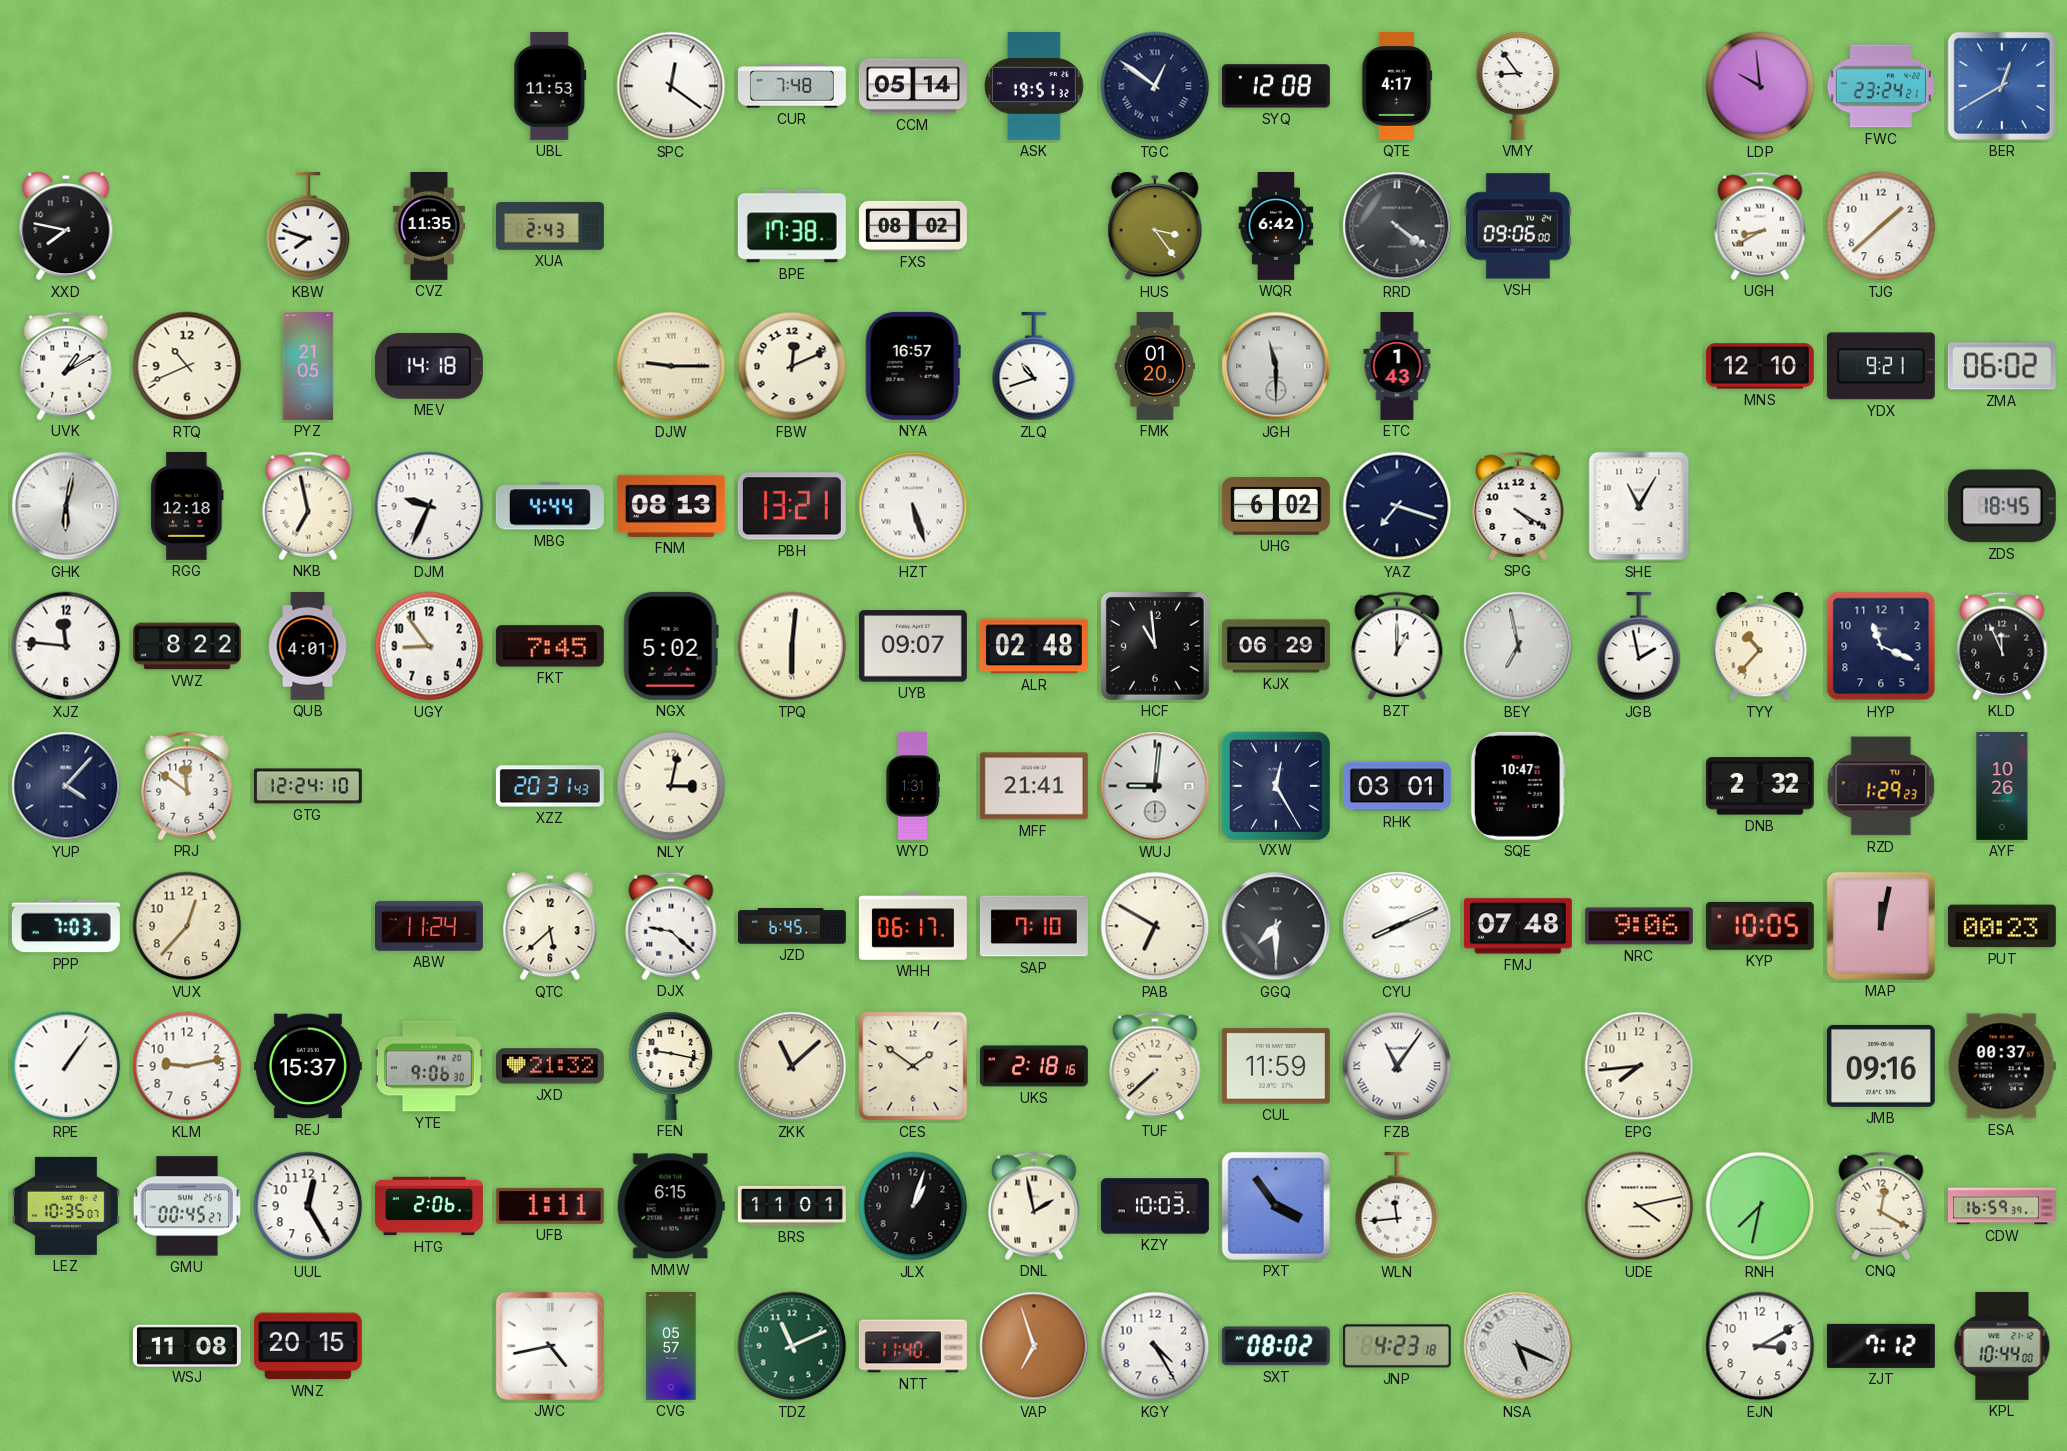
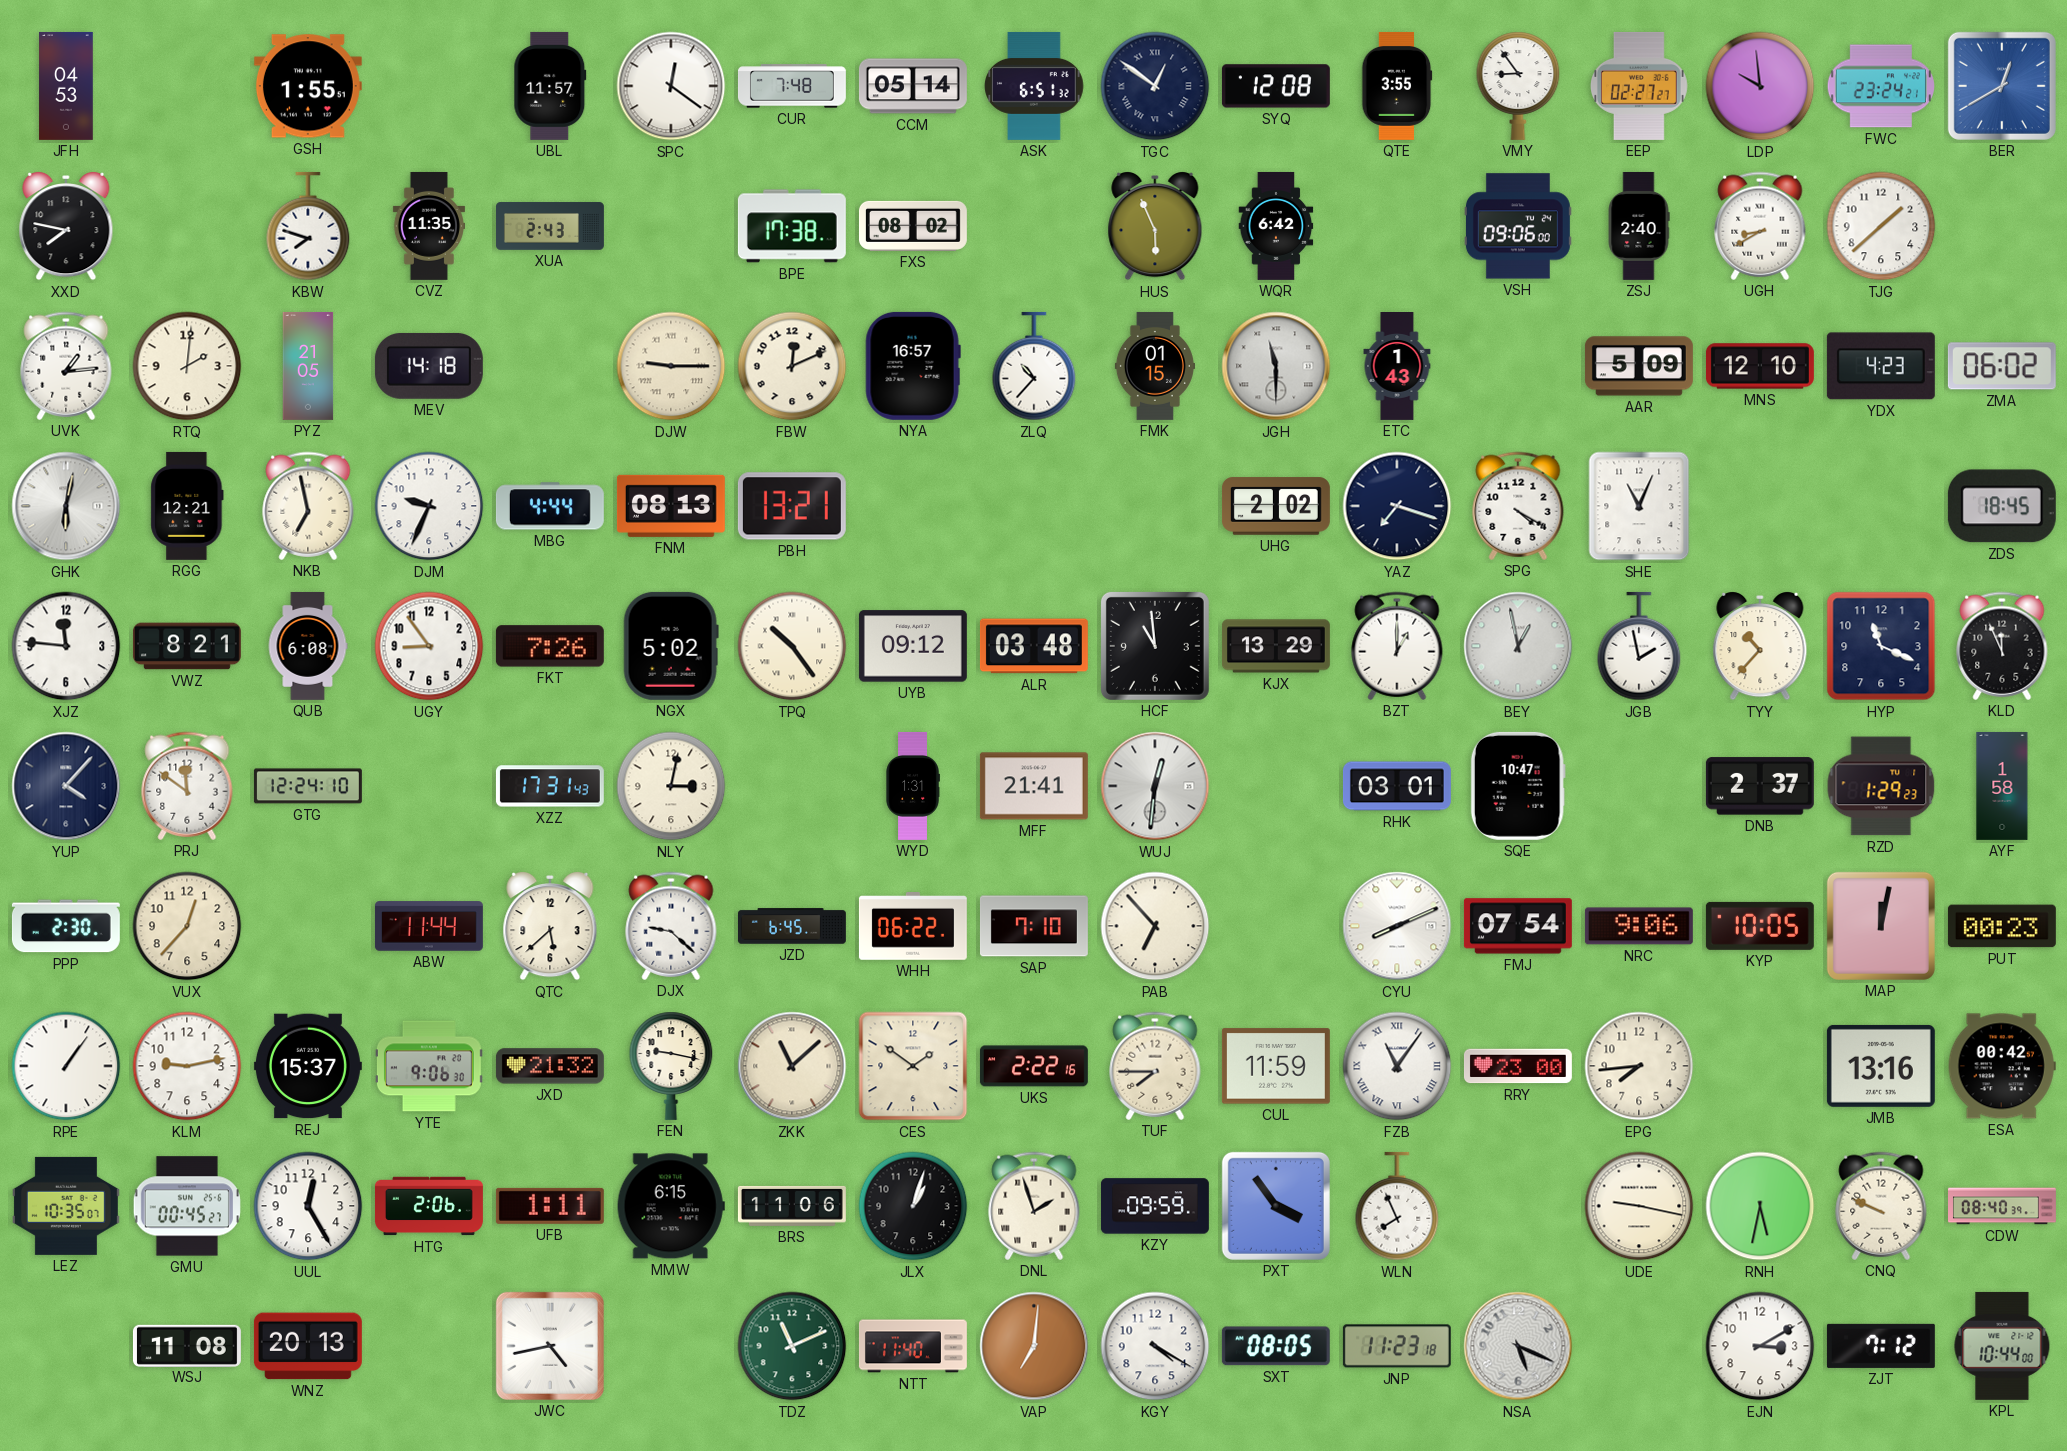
JFH: none -> 04:53 (66, 86)
GSH: none -> 1:55 (308, 86)
UBL: 11:53 -> 11:57 (550, 86)
ASK: 19:51 -> 6:51 (1034, 86)
QTE: 4:17 -> 3:55 (1397, 86)
EEP: none -> 02:27 (1640, 86)
HUS: 3:24 -> 5:56 (1155, 227)
RRD: 4:21 -> none (1397, 226)
ZSJ: none -> 2:40 (1639, 226)
UVK: 1:10 -> 1:14 (66, 366)
RTQ: 10:41 -> 2:01 (187, 366)
ZLQ: 10:42 -> 10:37 (1034, 366)
FMK: 01:20 -> 01:15 (1155, 366)
AAR: none -> 5:09 (1639, 366)
YDX: 9:21 -> 4:23 (1881, 366)
RGG: 12:18 -> 12:21 (187, 506)
HZT: 5:27 -> none (913, 506)
UHG: 6:02 -> 2:02 (1276, 506)
SHE: 11:05 -> 11:04 (1639, 506)
VWZ: 8:22 -> 8:21 (187, 646)
QUB: 4:01 -> 6:08 (308, 646)
FKT: 7:45 -> 7:26 (550, 646)
TPQ: 6:01 -> 10:24 (792, 646)
UYB: 09:07 -> 09:12 (913, 646)
ALR: 02:48 -> 03:48 (1034, 646)
KJX: 06:29 -> 13:29 (1276, 646)
BEY: 6:58 -> 12:58 (1518, 646)
XZZ: 20:31 -> 17:31 (550, 786)
WUJ: 9:01 -> 12:31 (1155, 786)
VXW: 12:25 -> none (1275, 785)
DNB: 2:32 -> 2:37 (1760, 786)
AYF: 10:26 -> 1:58 (2002, 786)
PPP: 7:03 -> 2:30 (66, 926)
ABW: 11:24 -> 11:44 (429, 926)
WHH: 06:17 -> 06:22 (913, 927)
PAB: 6:50 -> 6:53 (1155, 926)
GGQ: 7:30 -> none (1276, 926)
FMJ: 07:48 -> 07:54 (1518, 926)
UKS: 2:18 -> 2:22 (1034, 1066)
TUF: 7:38 -> 7:45 (1155, 1066)
RRY: none -> 23:00 (1518, 1066)
JMB: 09:16 -> 13:16 (1881, 1066)
ESA: 00:37 -> 00:42 (2002, 1066)
BRS: 11:01 -> 11:06 (792, 1206)
DNL: 1:58 -> 1:57 (1034, 1206)
KZY: 10:03 -> 09:59 (1155, 1206)
WLN: 11:44 -> 7:56 (1397, 1206)
UDE: 4:13 -> 9:17 (1639, 1206)
RNH: 7:32 -> 5:32 (1760, 1206)
CNQ: 12:20 -> 9:49 (1881, 1206)
CDW: 16:59 -> 08:40 (2003, 1206)
WNZ: 20:15 -> 20:13 (308, 1346)
CVG: 05:57 -> none (671, 1346)
VAP: 6:57 -> 7:01 (1034, 1346)
KGY: 4:25 -> 4:20 (1155, 1346)
SXT: 08:02 -> 08:05 (1276, 1346)
JNP: 4:23 -> 11:23 (1397, 1346)
